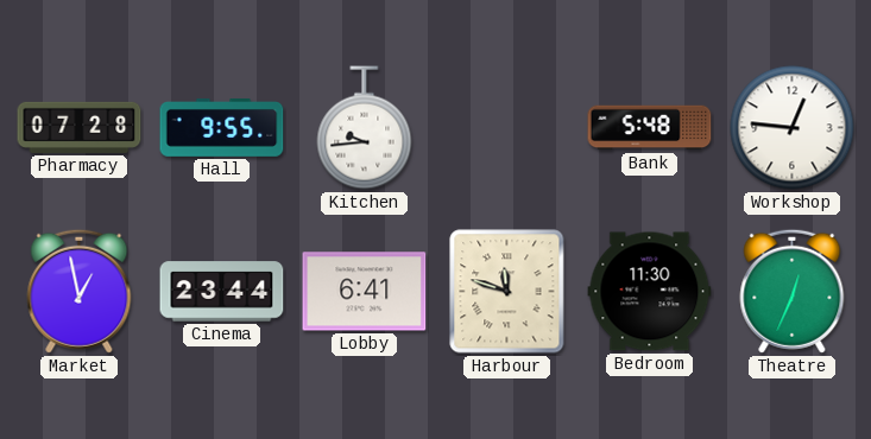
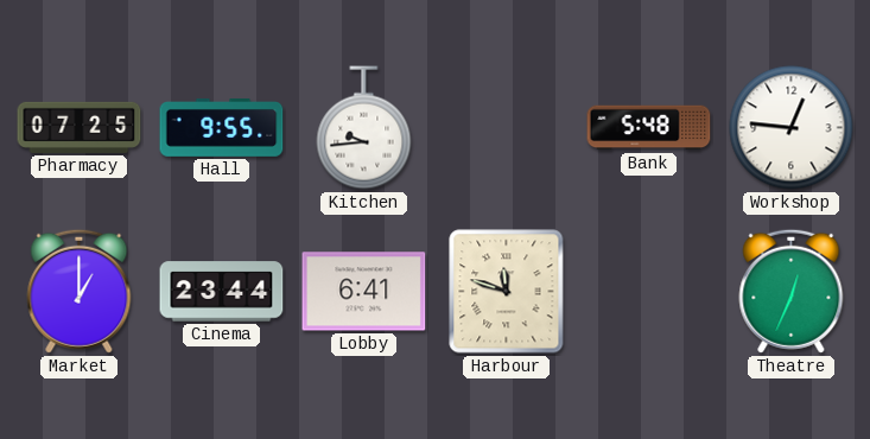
Pharmacy: 07:28 -> 07:25 (80, 127)
Market: 12:58 -> 1:00 (80, 291)
Bedroom: 11:30 -> none (650, 292)
